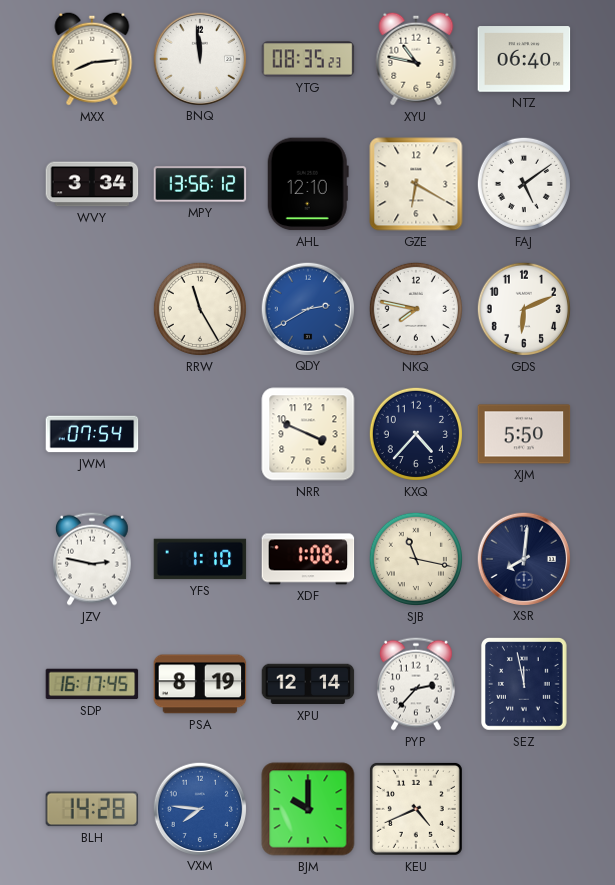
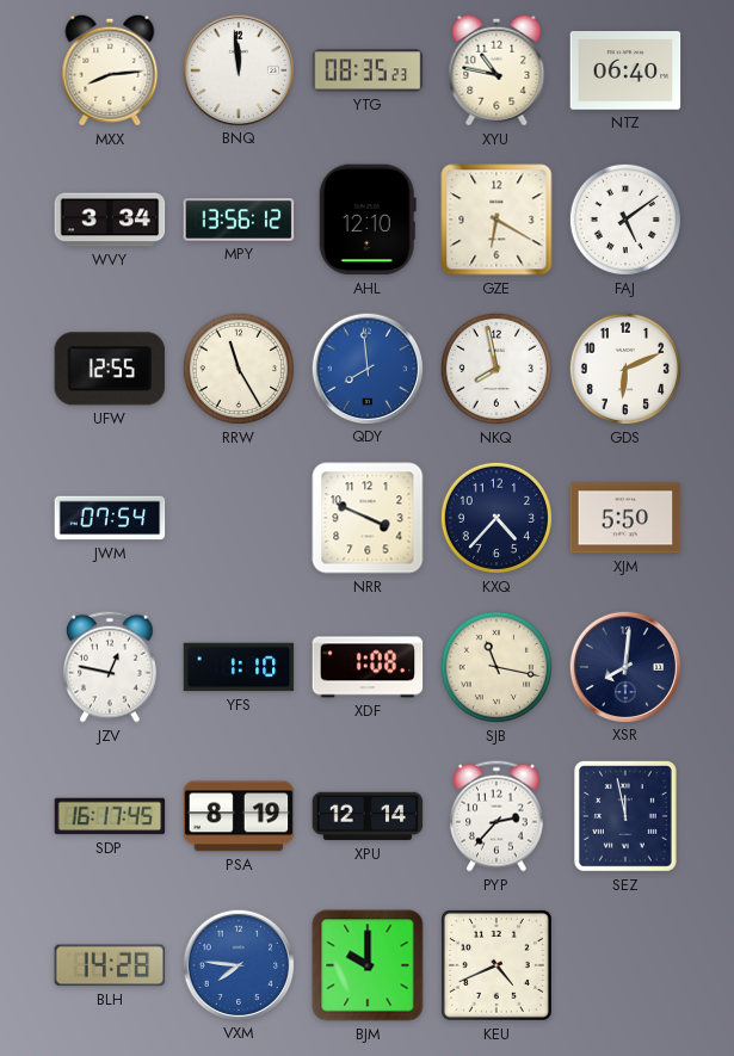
UFW: none -> 12:55 (110, 369)
QDY: 2:40 -> 7:59 (366, 368)
NKQ: 7:47 -> 7:58 (496, 369)
JZV: 2:47 -> 12:47 (111, 667)
